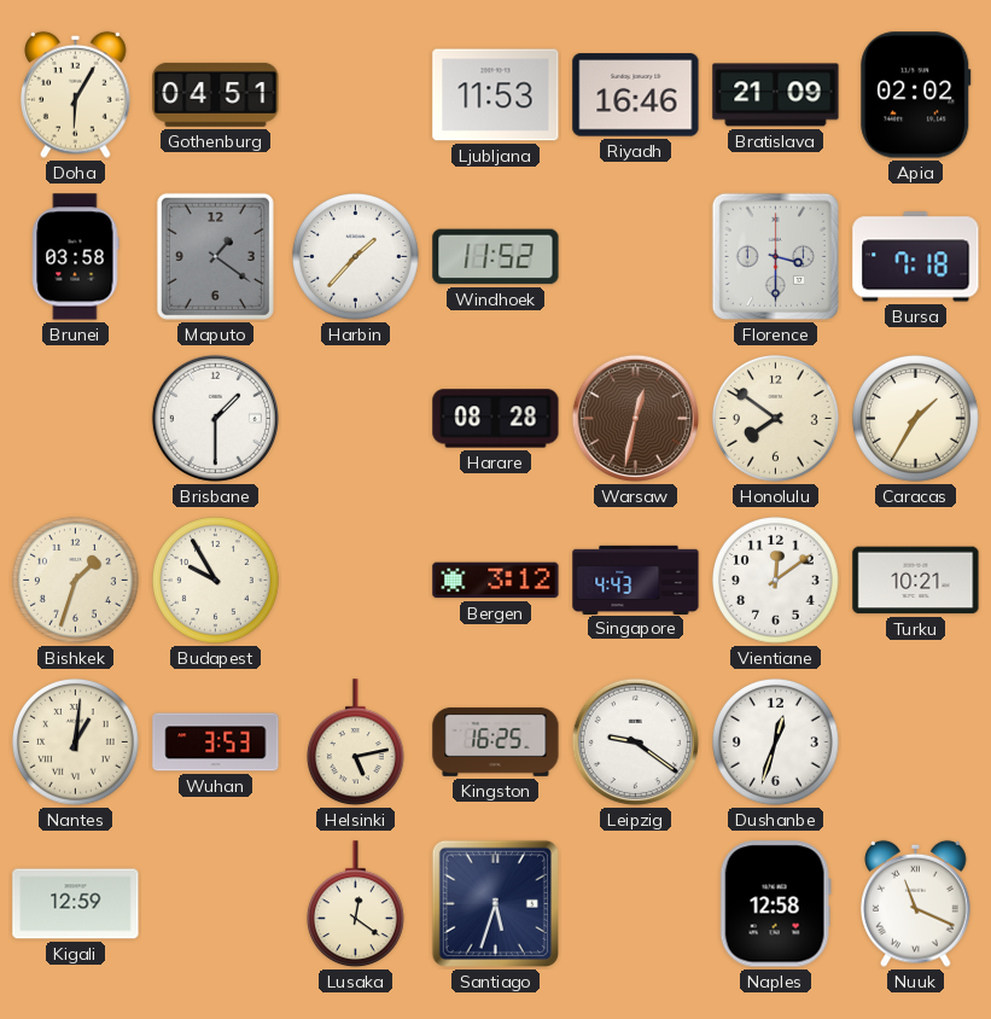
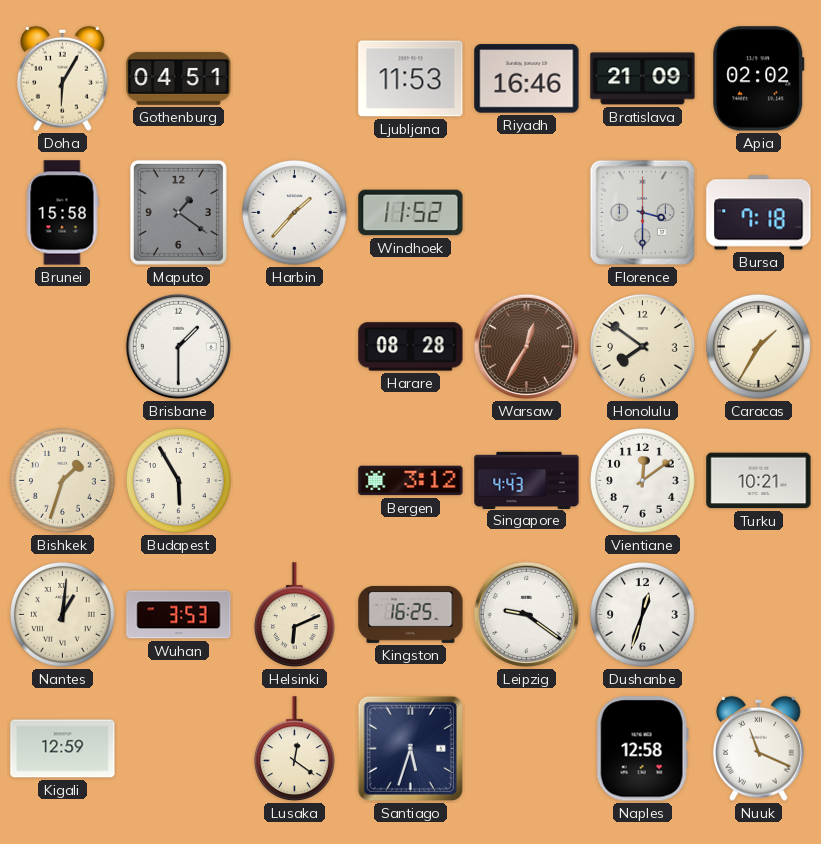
Brunei: 03:58 -> 15:58 (62, 213)
Warsaw: 12:32 -> 12:35 (526, 346)
Budapest: 9:55 -> 5:55 (179, 481)
Helsinki: 5:13 -> 6:11 (294, 615)
